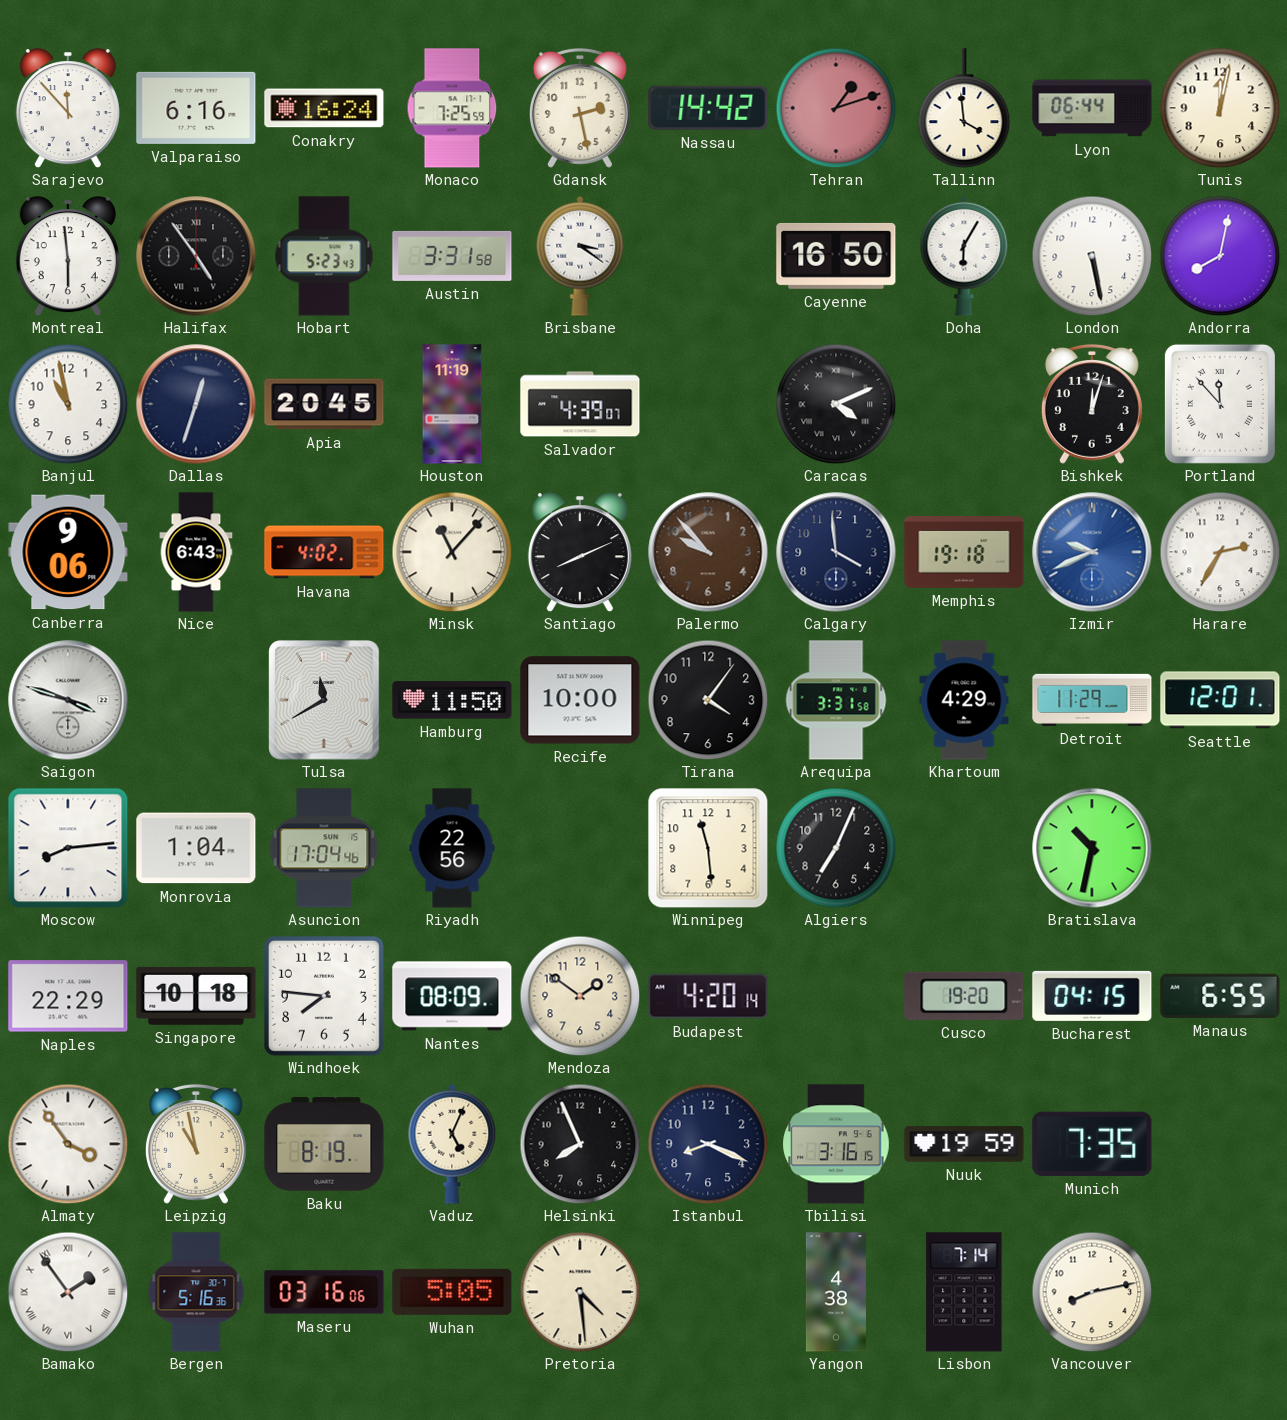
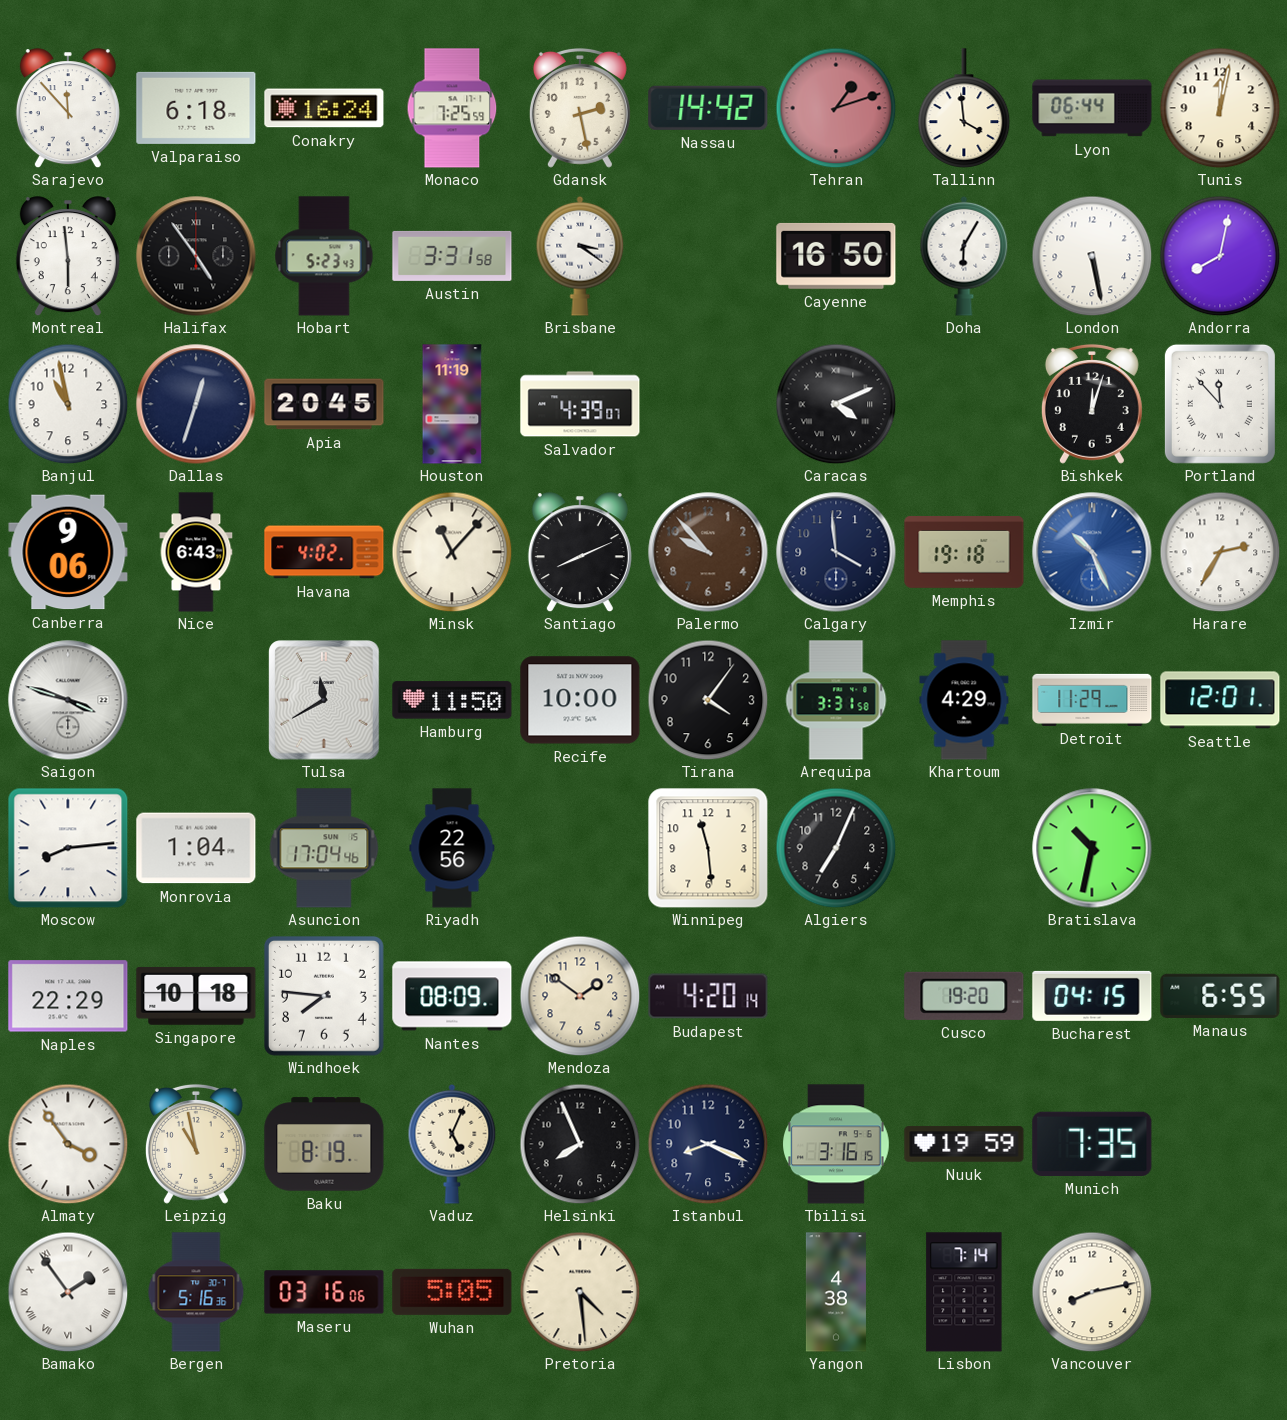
Valparaiso: 6:16 -> 6:18 (196, 108)
Izmir: 9:41 -> 10:26 (1092, 552)
